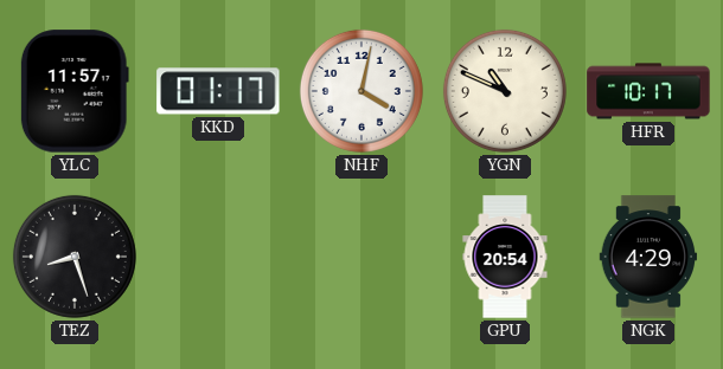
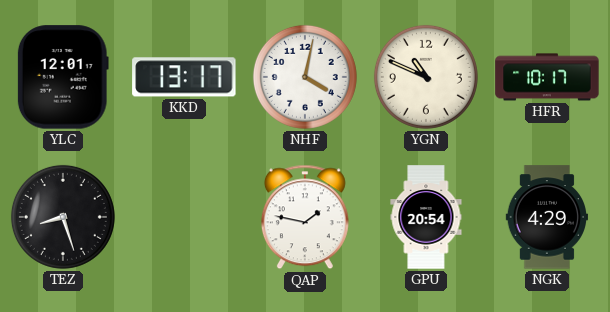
YLC: 11:57 -> 12:01 (63, 77)
KKD: 01:17 -> 13:17 (184, 77)
QAP: none -> 1:47 (305, 217)
